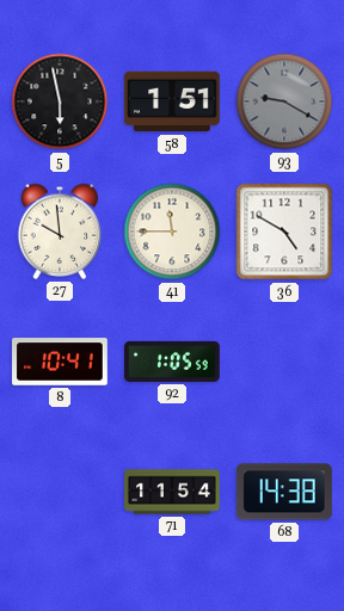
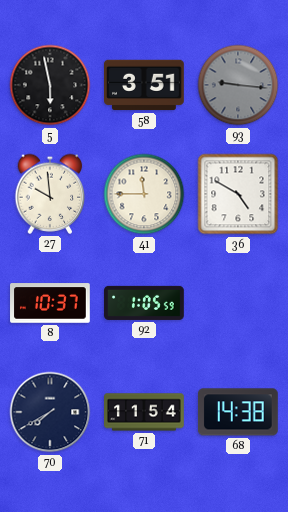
58: 1:51 -> 3:51 (145, 85)
93: 9:20 -> 9:16 (238, 85)
8: 10:41 -> 10:37 (50, 303)
70: none -> 7:40 (50, 412)
